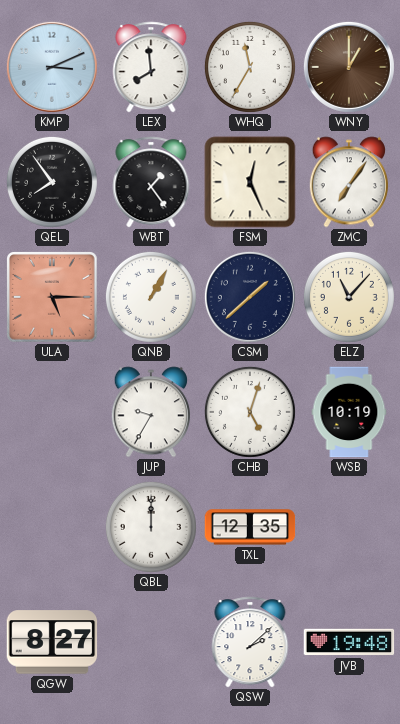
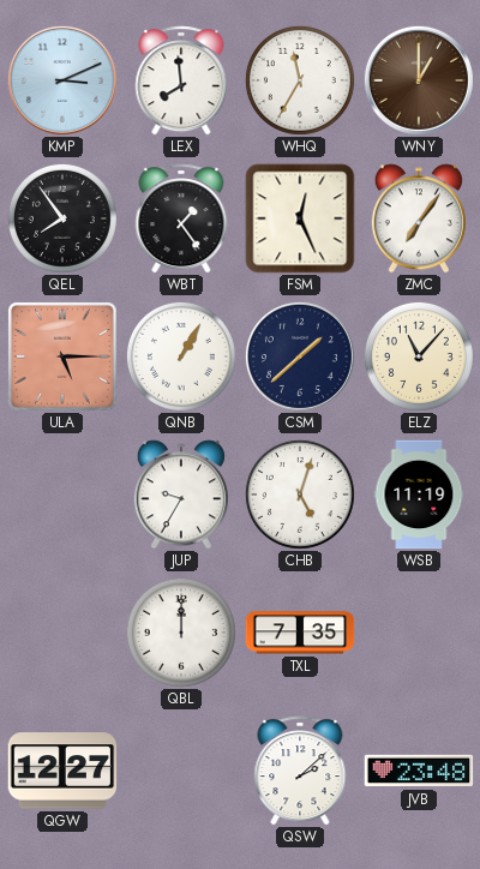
WSB: 10:19 -> 11:19 (419, 495)
TXL: 12:35 -> 7:35 (300, 633)
QGW: 8:27 -> 12:27 (62, 771)
JVB: 19:48 -> 23:48 (419, 771)
